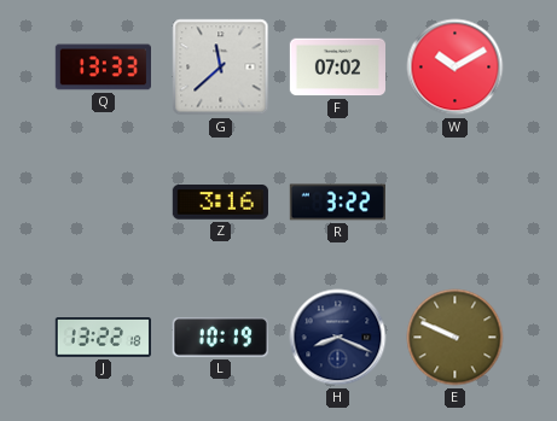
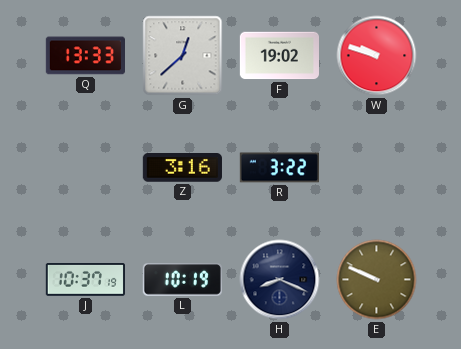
G: 11:38 -> 12:38 (183, 56)
F: 07:02 -> 19:02 (279, 56)
W: 10:10 -> 9:48 (377, 56)
J: 13:22 -> 10:37 (85, 280)
